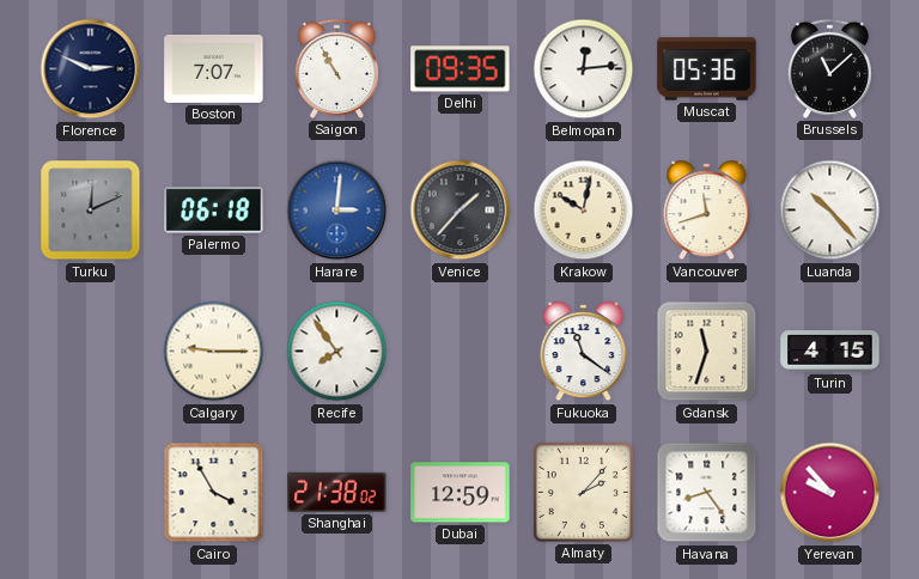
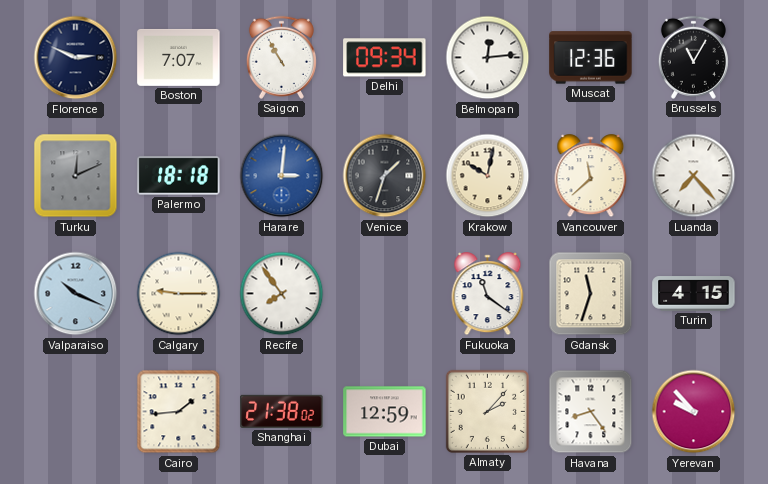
Delhi: 09:35 -> 09:34 (385, 58)
Muscat: 05:36 -> 12:36 (591, 58)
Brussels: 11:08 -> 11:05 (693, 57)
Palermo: 06:18 -> 18:18 (179, 176)
Venice: 1:37 -> 1:33 (385, 176)
Vancouver: 11:42 -> 11:38 (591, 176)
Luanda: 10:23 -> 7:23 (694, 176)
Valparaiso: none -> 10:19 (76, 294)
Cairo: 3:55 -> 1:44 (179, 412)
